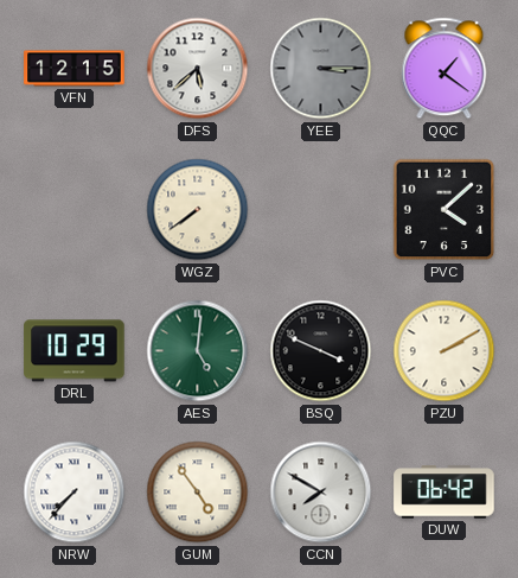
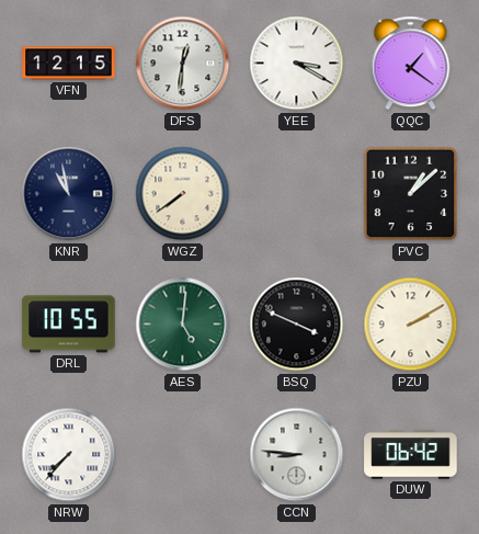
DFS: 5:38 -> 12:31 (183, 64)
YEE: 3:15 -> 3:20 (297, 64)
YEE dial: grey -> white (297, 64)
KNR: none -> 10:58 (69, 194)
PVC: 4:08 -> 1:08 (411, 194)
DRL: 10:29 -> 10:55 (69, 325)
GUM: 4:54 -> none (198, 493)
CCN: 7:50 -> 8:46 (297, 455)
